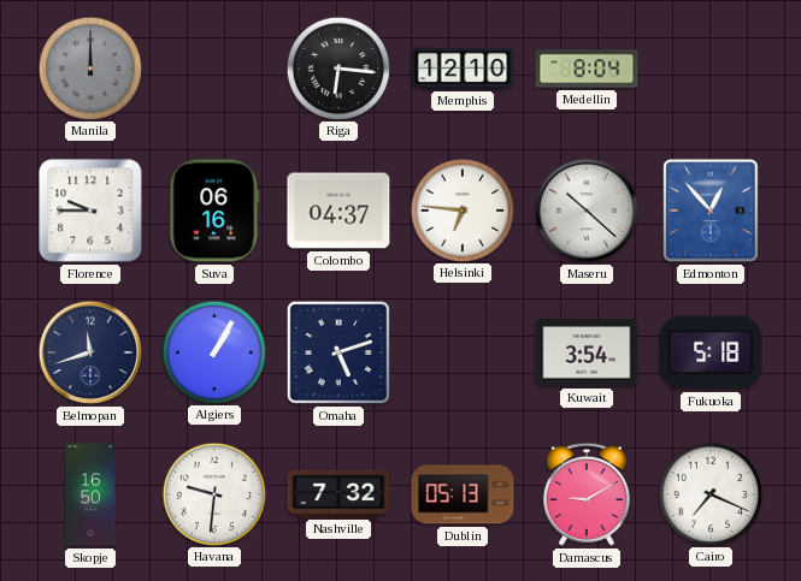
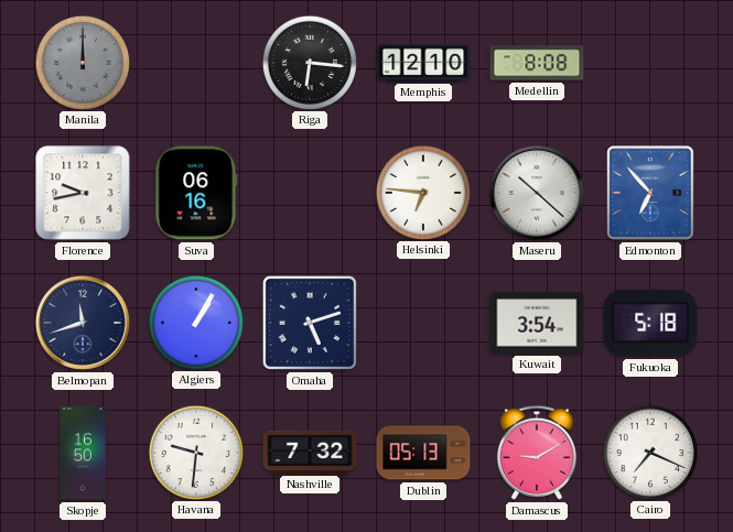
Medellin: 8:04 -> 8:08 (537, 63)
Florence: 9:45 -> 9:43 (83, 193)
Colombo: 04:37 -> none (338, 211)
Edmonton: 12:53 -> 6:53 (650, 193)
